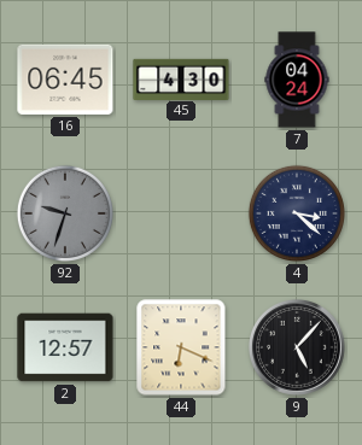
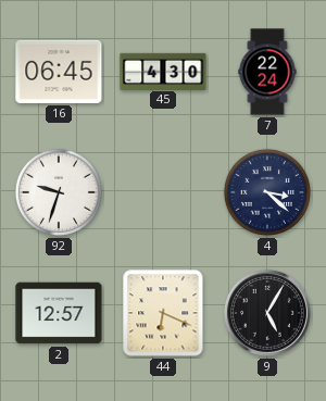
7: 04:24 -> 22:24 (267, 72)
92 dial: grey -> white (59, 192)
9: 5:07 -> 5:05 (267, 313)
